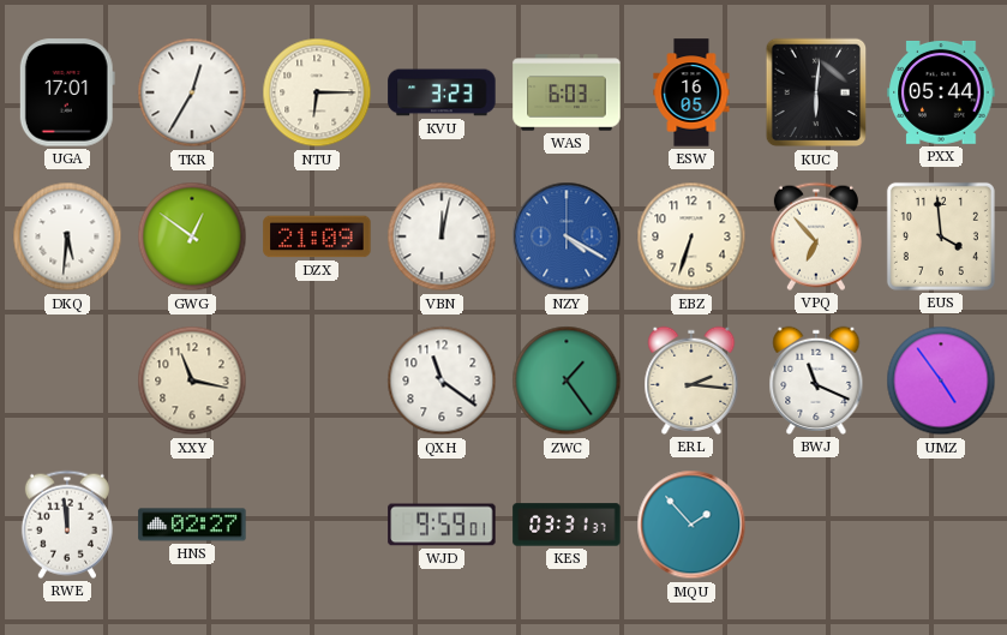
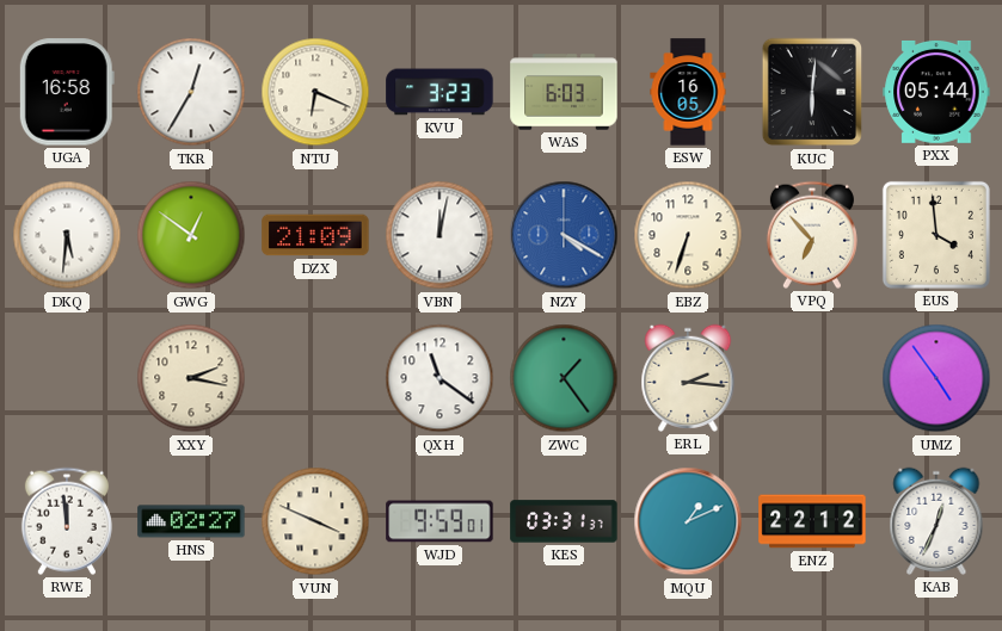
UGA: 17:01 -> 16:58 (67, 92)
NTU: 6:15 -> 6:19 (315, 92)
XXY: 11:17 -> 2:17 (191, 378)
BWJ: 11:19 -> none (816, 381)
VUN: none -> 3:49 (315, 521)
MQU: 1:53 -> 1:11 (688, 521)
ENZ: none -> 22:12 (812, 521)
KAB: none -> 12:34 (936, 521)
